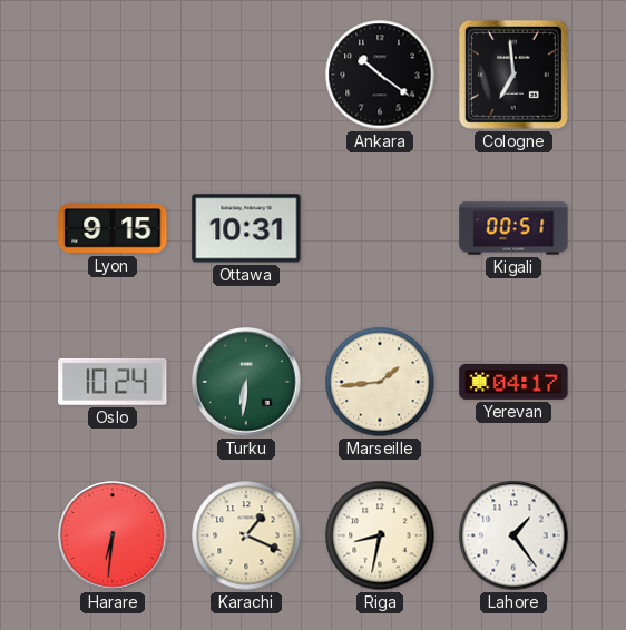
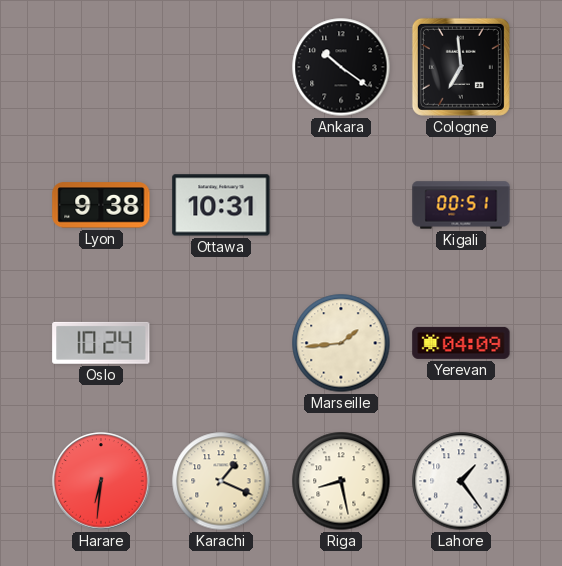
Lyon: 9:15 -> 9:38 (101, 205)
Turku: 6:31 -> none (246, 382)
Yerevan: 04:17 -> 04:09 (461, 343)
Riga: 8:32 -> 8:28 (341, 481)
